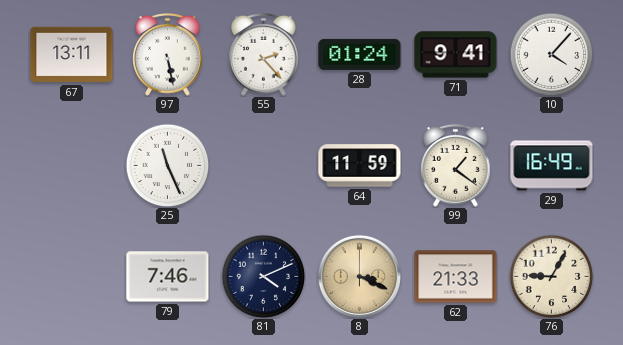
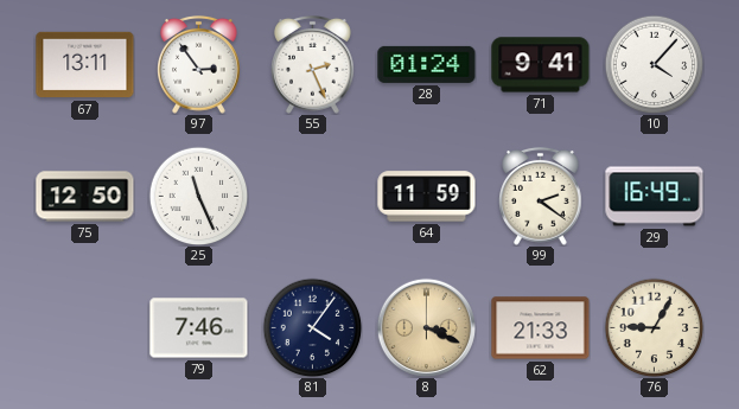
97: 5:28 -> 2:54 (199, 64)
55: 2:23 -> 2:26 (313, 64)
75: none -> 12:50 (85, 197)
99: 1:21 -> 2:21 (541, 196)
81: 4:11 -> 4:06 (312, 327)
